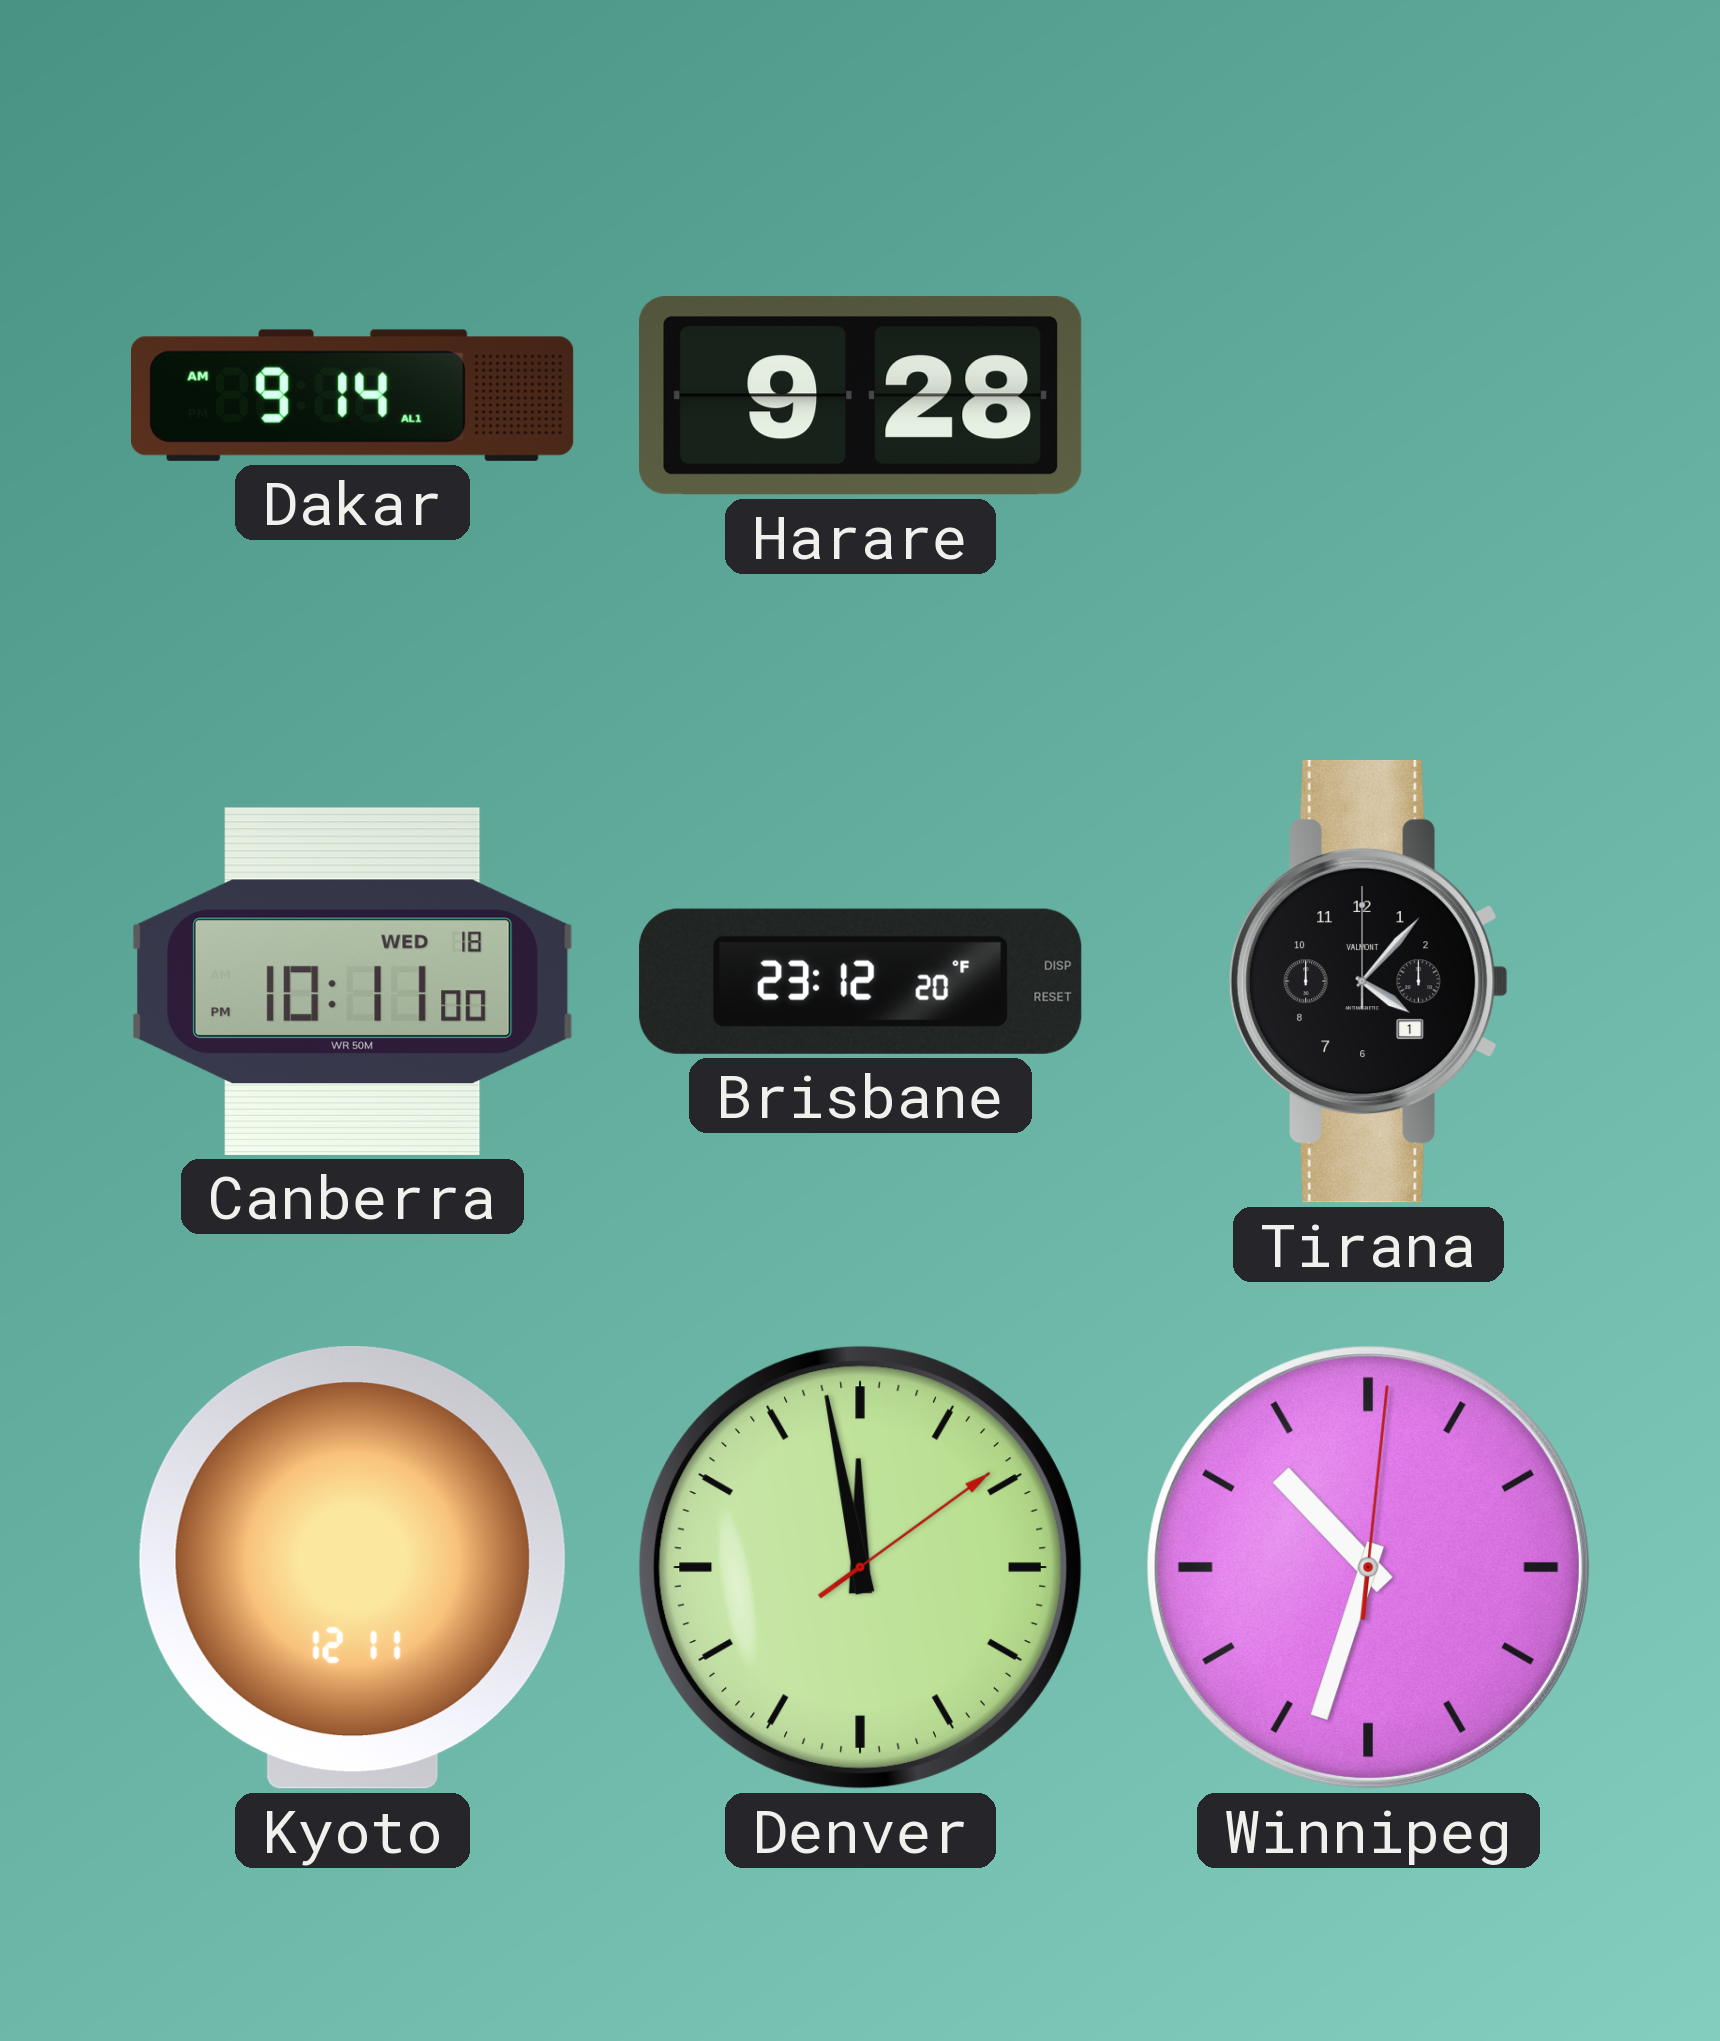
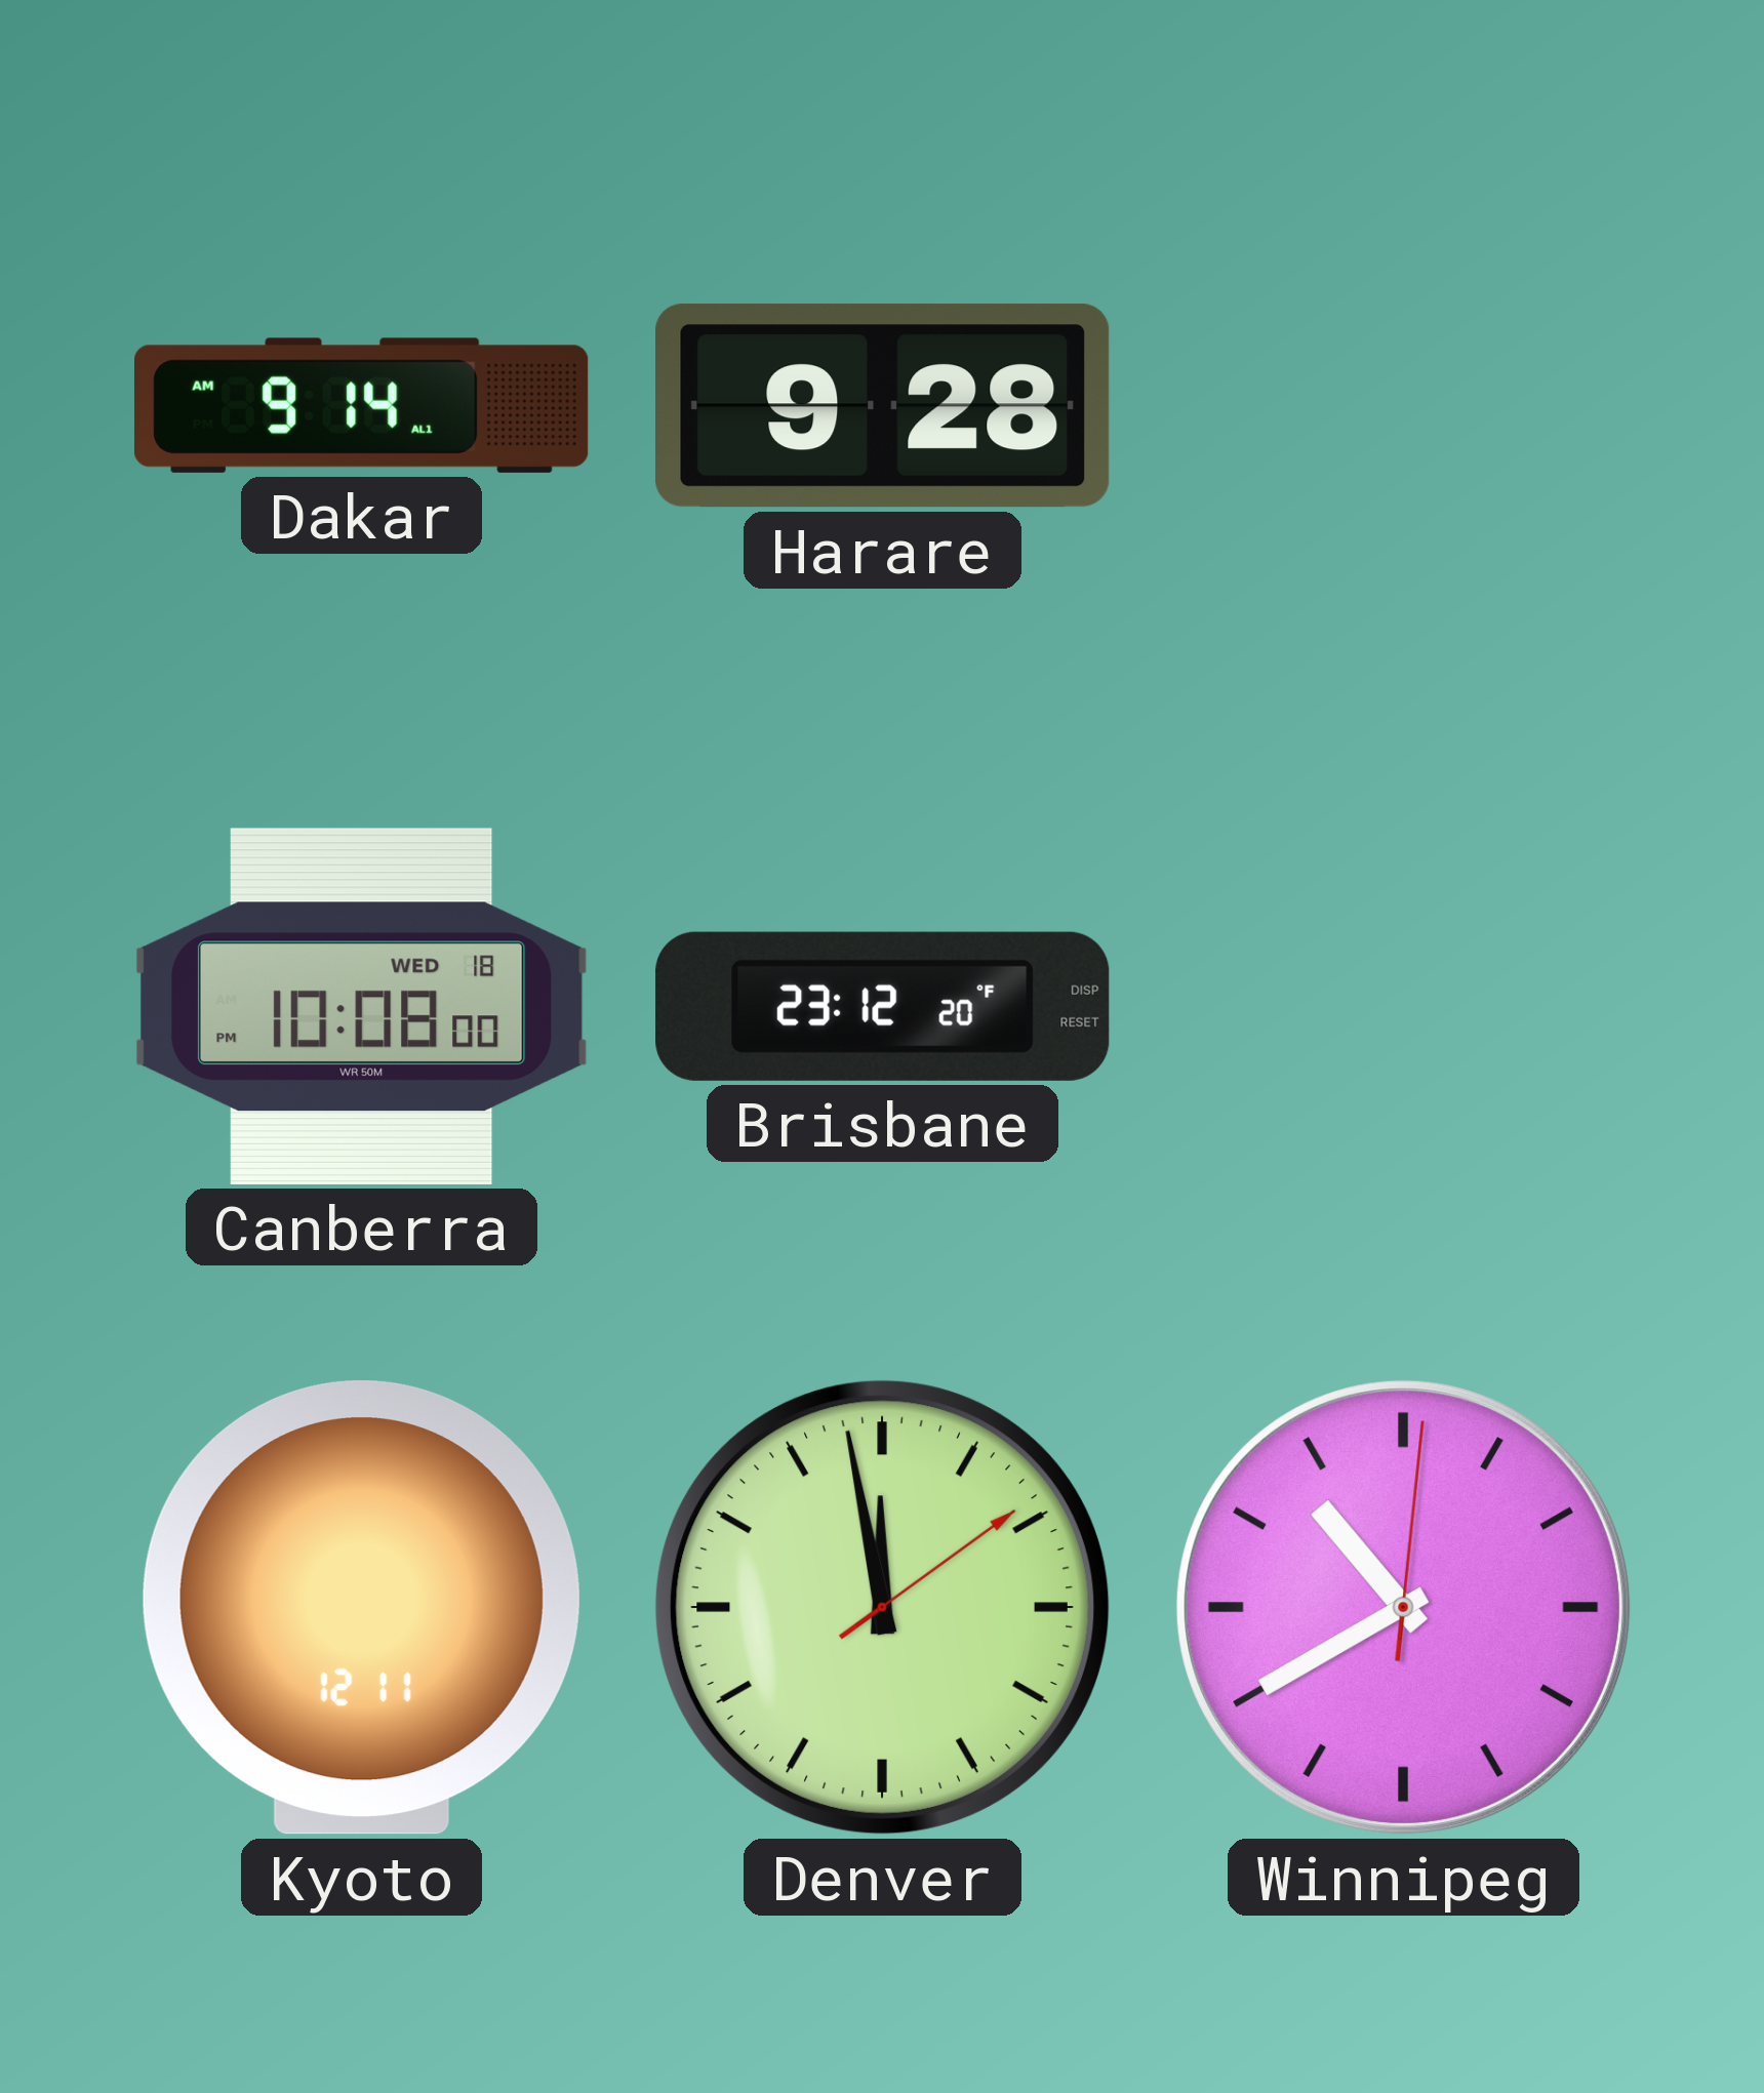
Canberra: 10:11 -> 10:08 (362, 1006)
Tirana: 4:07 -> none (1369, 981)
Winnipeg: 10:33 -> 10:40 (1403, 1607)
